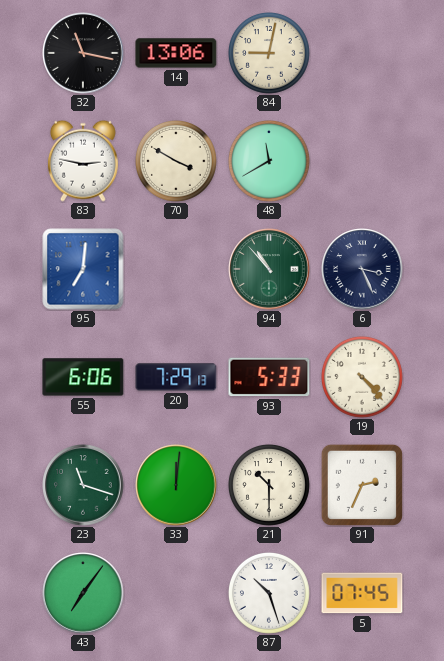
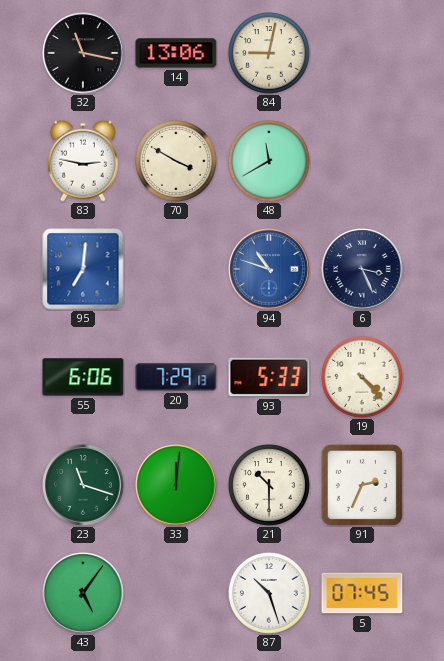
94: 10:53 -> 10:48 (269, 269)
94 dial: green -> blue (269, 269)
43: 7:06 -> 5:06 (83, 593)
